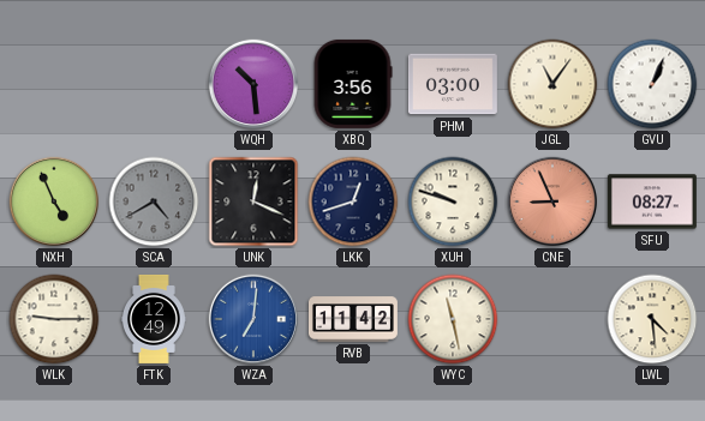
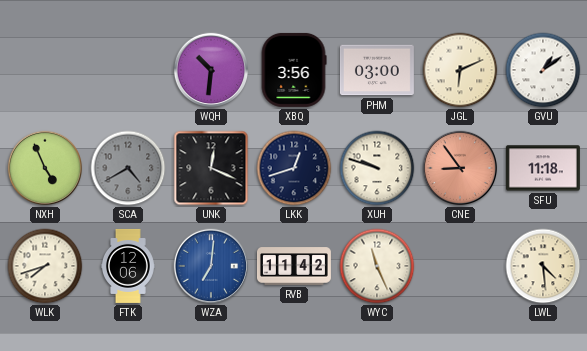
WQH: 10:29 -> 10:31 (211, 70)
JGL: 11:06 -> 6:11 (460, 70)
GVU: 1:04 -> 1:09 (543, 70)
CNE: 8:56 -> 8:54 (460, 168)
SFU: 08:27 -> 11:18 (543, 168)
WLK: 9:15 -> 7:42 (45, 266)
FTK: 12:49 -> 12:06 (128, 266)
WYC: 11:28 -> 11:26 (377, 266)
